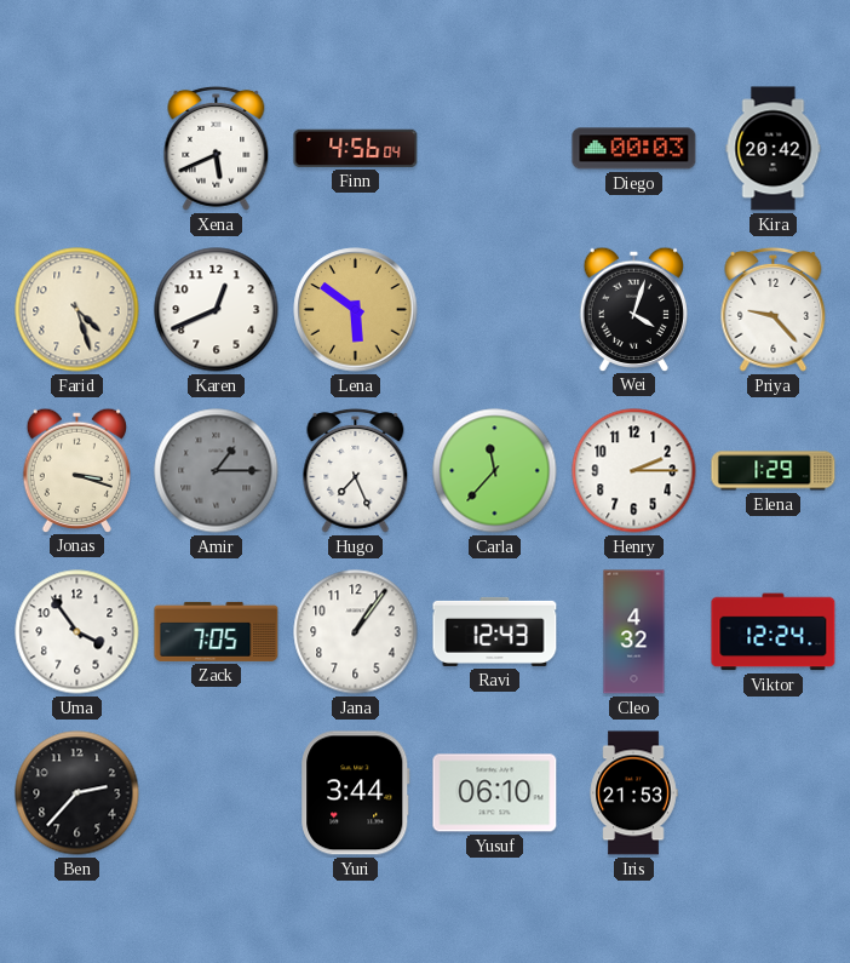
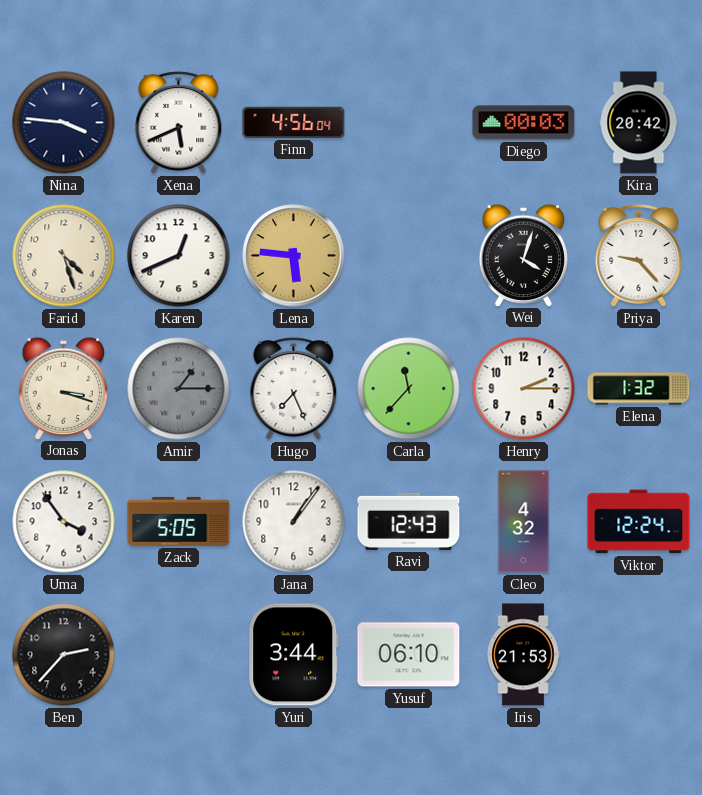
Nina: none -> 3:46 (64, 123)
Lena: 5:51 -> 5:46 (294, 256)
Elena: 1:29 -> 1:32 (639, 389)
Zack: 7:05 -> 5:05 (179, 521)
